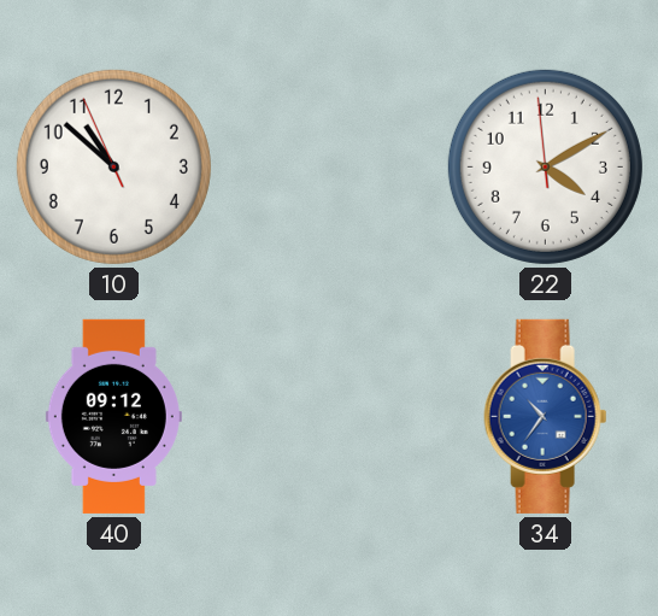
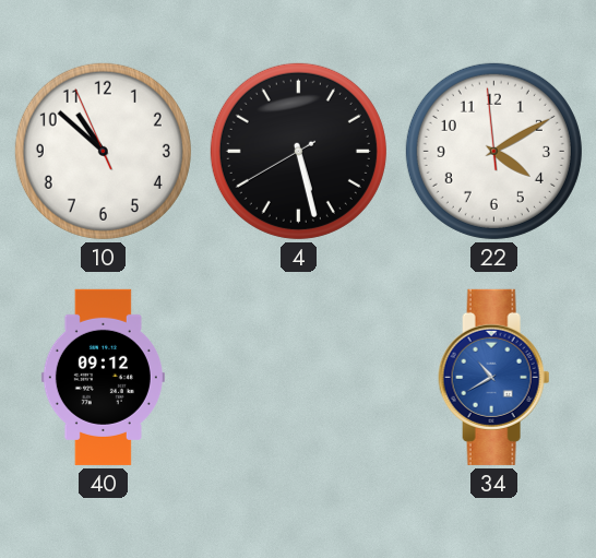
4: none -> 5:27 (298, 151)
34: 10:36 -> 10:40 (494, 377)
